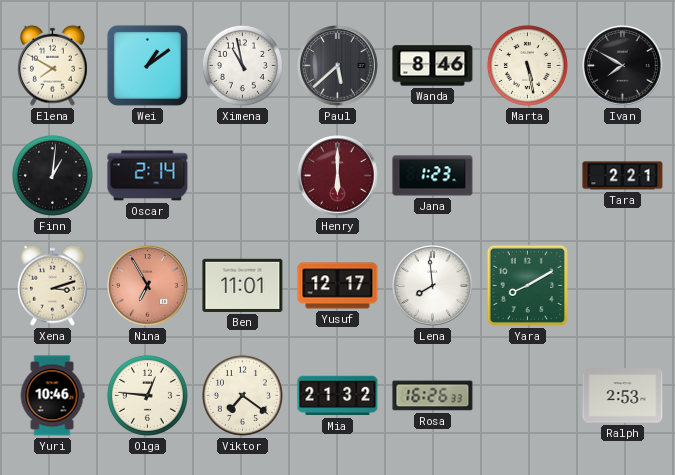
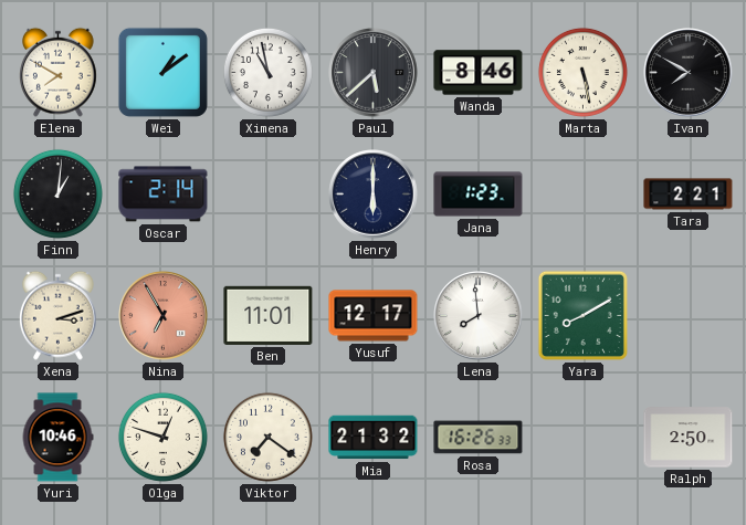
Henry dial: burgundy -> navy (374, 195)
Olga: 12:46 -> 12:48 (162, 437)
Ralph: 2:53 -> 2:50 (689, 438)
